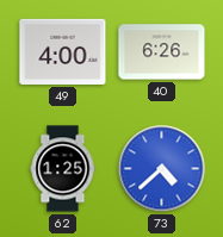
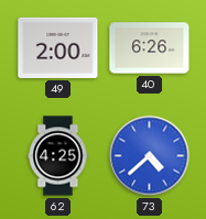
49: 4:00 -> 2:00 (58, 47)
62: 1:25 -> 4:25 (58, 156)
